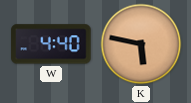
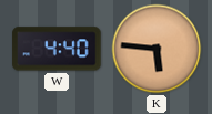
K: 5:47 -> 5:46 (157, 49)
